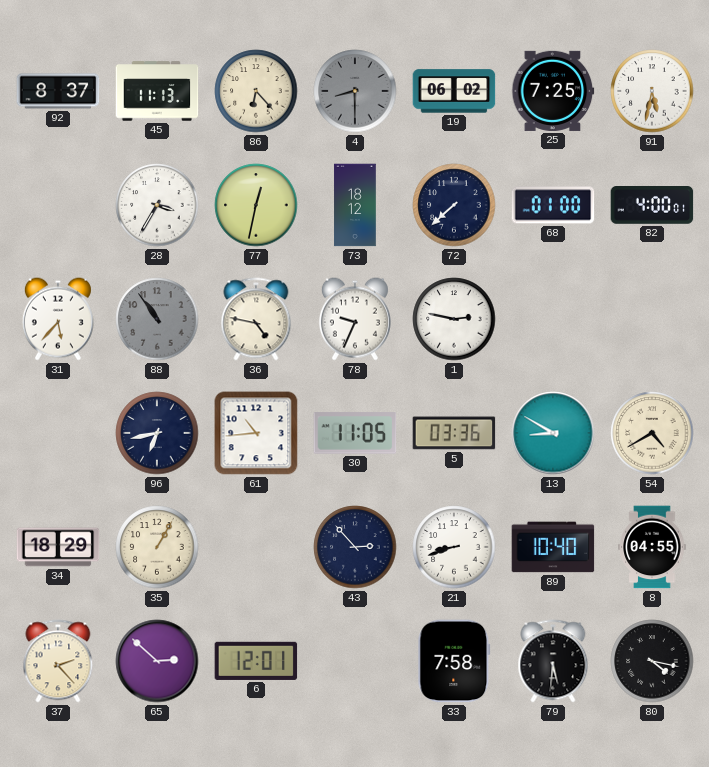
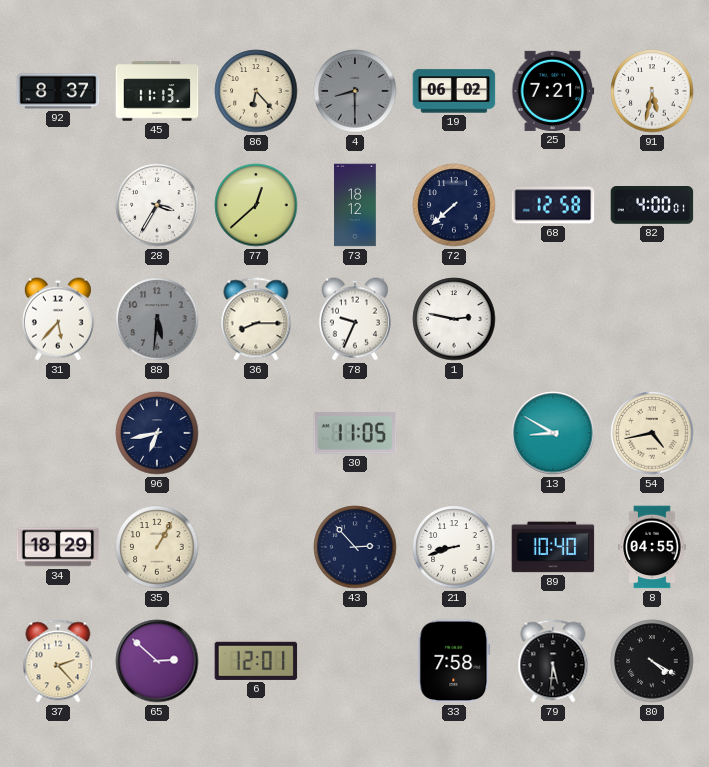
25: 7:25 -> 7:21 (553, 91)
77: 12:32 -> 12:38 (256, 205)
68: 01:00 -> 12:58 (553, 205)
88: 10:54 -> 5:31 (157, 319)
36: 4:47 -> 8:15 (256, 319)
61: 10:44 -> none (256, 433)
5: 03:36 -> none (454, 433)
54: 4:40 -> 4:43 (652, 433)
80: 4:17 -> 4:20 (652, 661)
